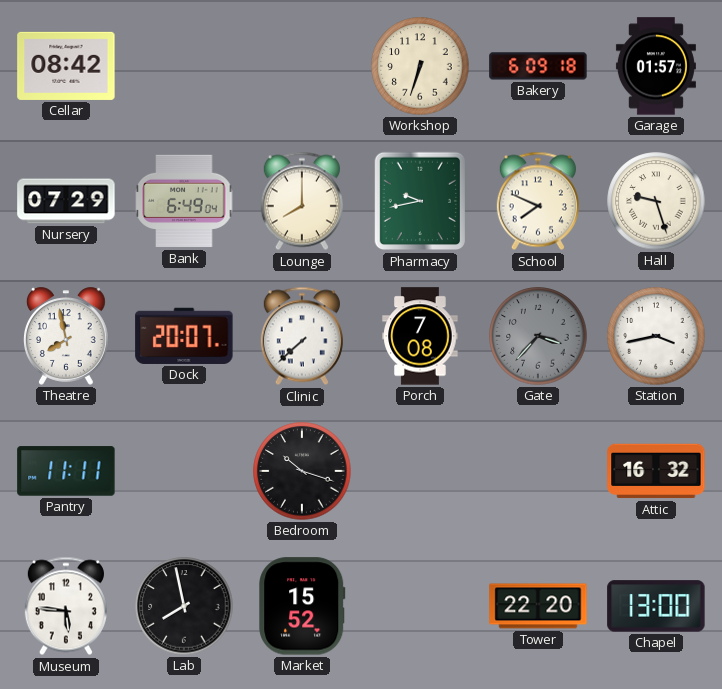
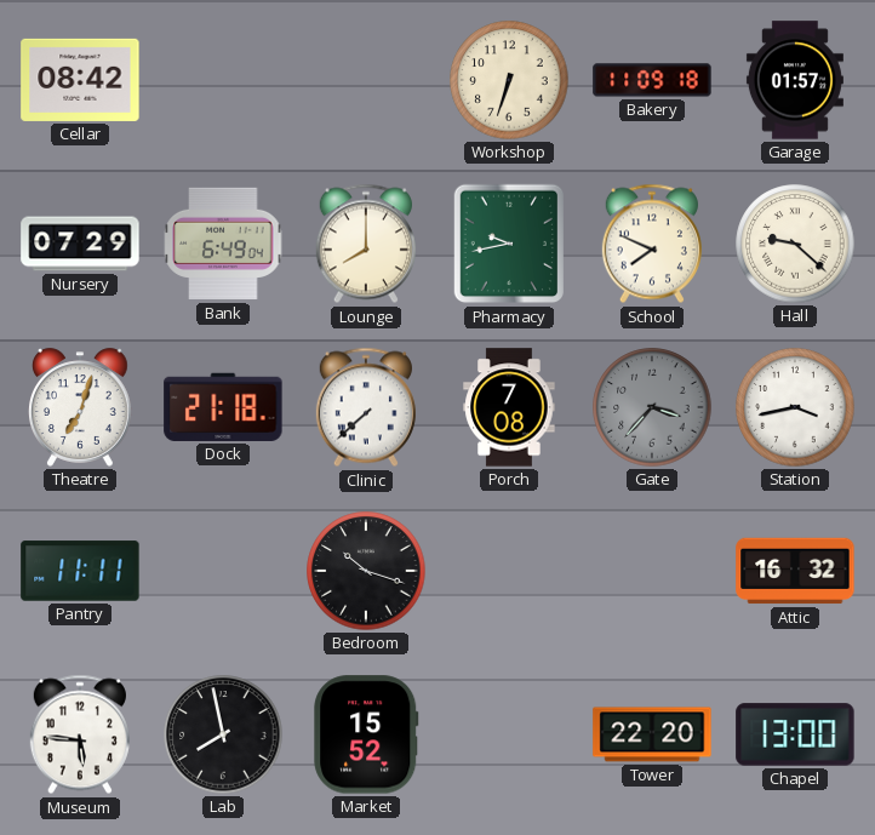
Bakery: 6:09 -> 11:09 (652, 80)
Hall: 9:27 -> 9:22 (795, 244)
Theatre: 7:58 -> 7:03 (81, 407)
Dock: 20:07 -> 21:18 (223, 407)
